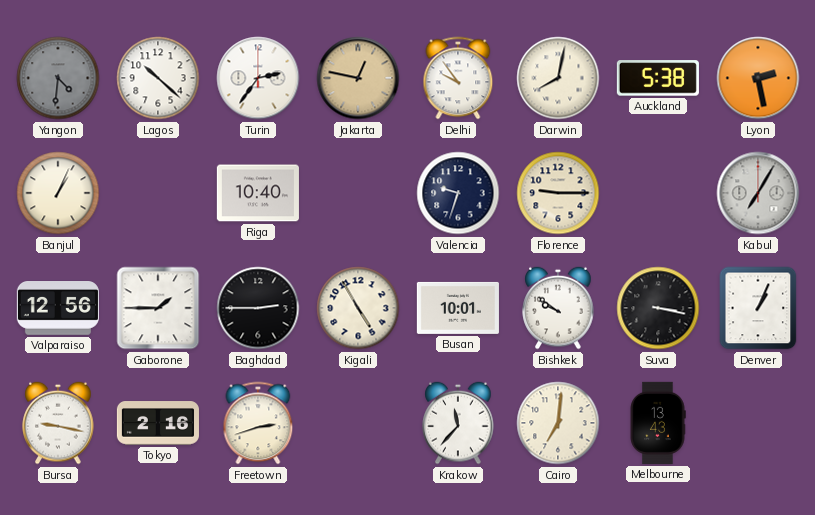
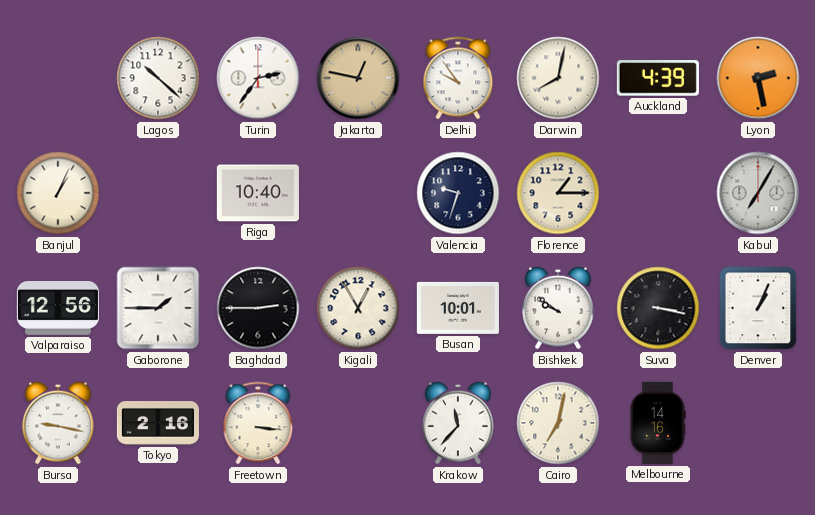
Yangon: 4:31 -> none (58, 78)
Auckland: 5:38 -> 4:39 (658, 78)
Florence: 9:15 -> 1:15 (558, 193)
Kigali: 4:55 -> 12:55 (358, 308)
Freetown: 2:42 -> 3:16 (258, 423)
Cairo: 7:01 -> 7:02 (558, 423)
Melbourne: 13:43 -> 14:16 (658, 423)
